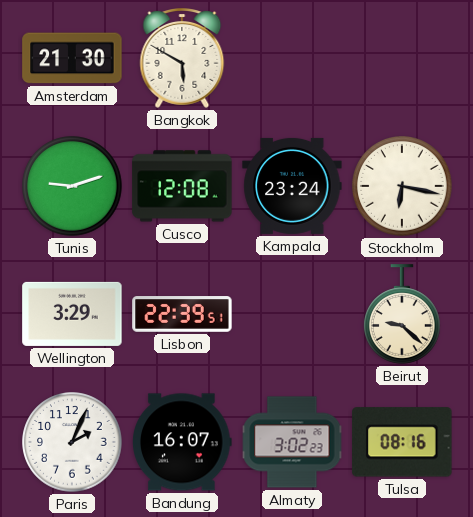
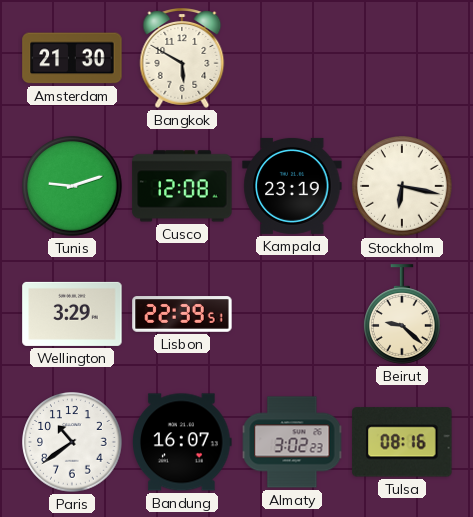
Kampala: 23:24 -> 23:19 (292, 186)
Paris: 2:04 -> 10:39 (72, 442)
